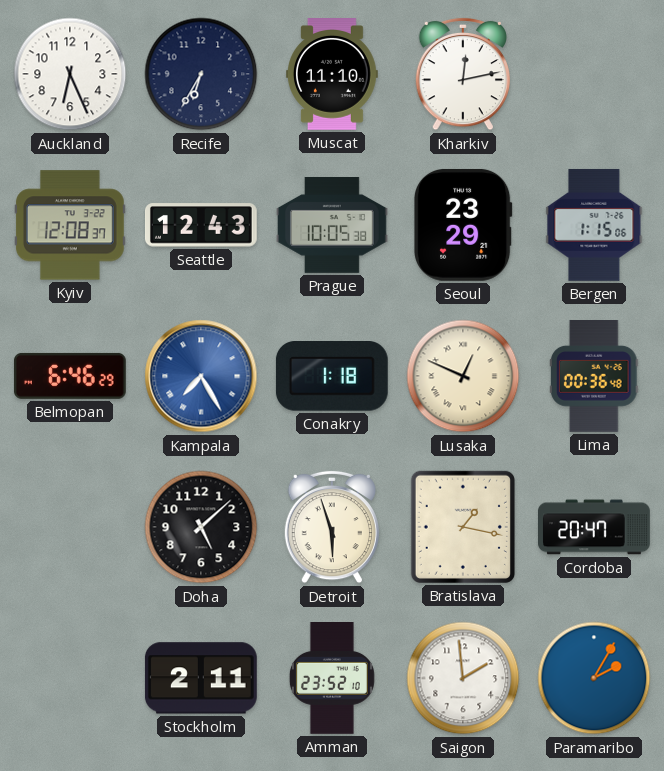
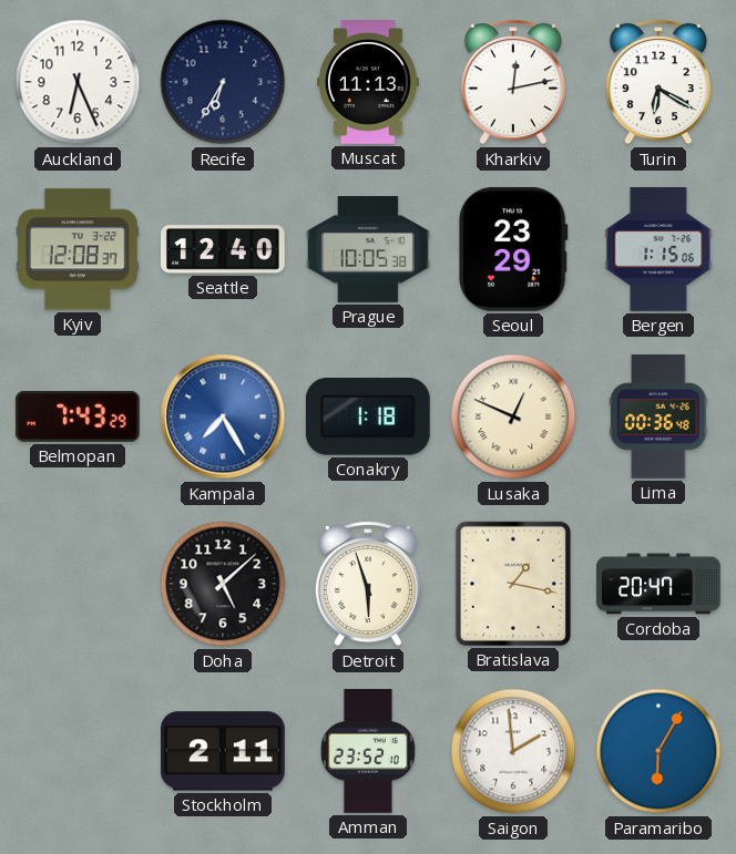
Muscat: 11:10 -> 11:13 (369, 83)
Turin: none -> 6:20 (657, 82)
Seattle: 12:43 -> 12:40 (224, 249)
Belmopan: 6:46 -> 7:43 (78, 416)
Paramaribo: 2:05 -> 6:05 (658, 751)
